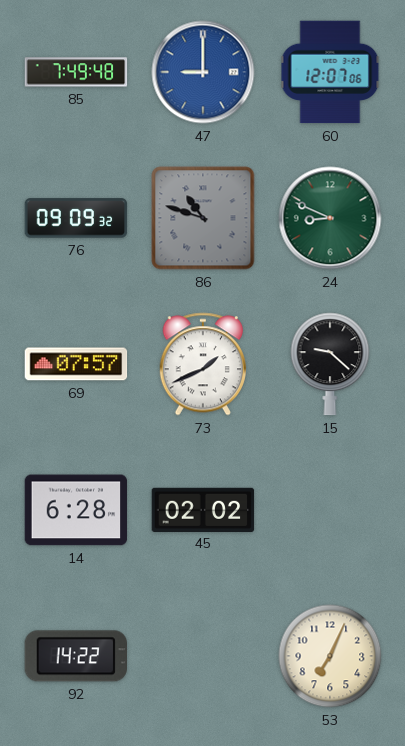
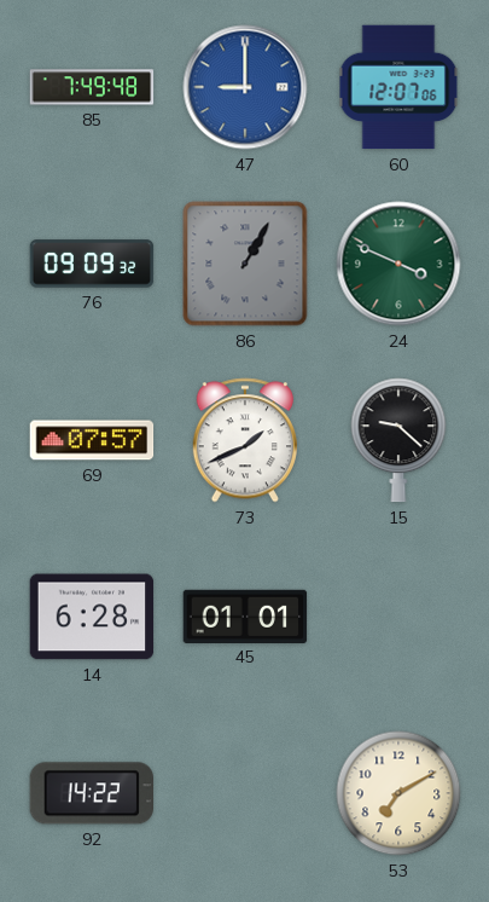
86: 10:48 -> 1:05 (245, 264)
24: 8:49 -> 3:49 (398, 264)
45: 02:02 -> 01:01 (245, 615)
53: 7:04 -> 7:10 (398, 793)
